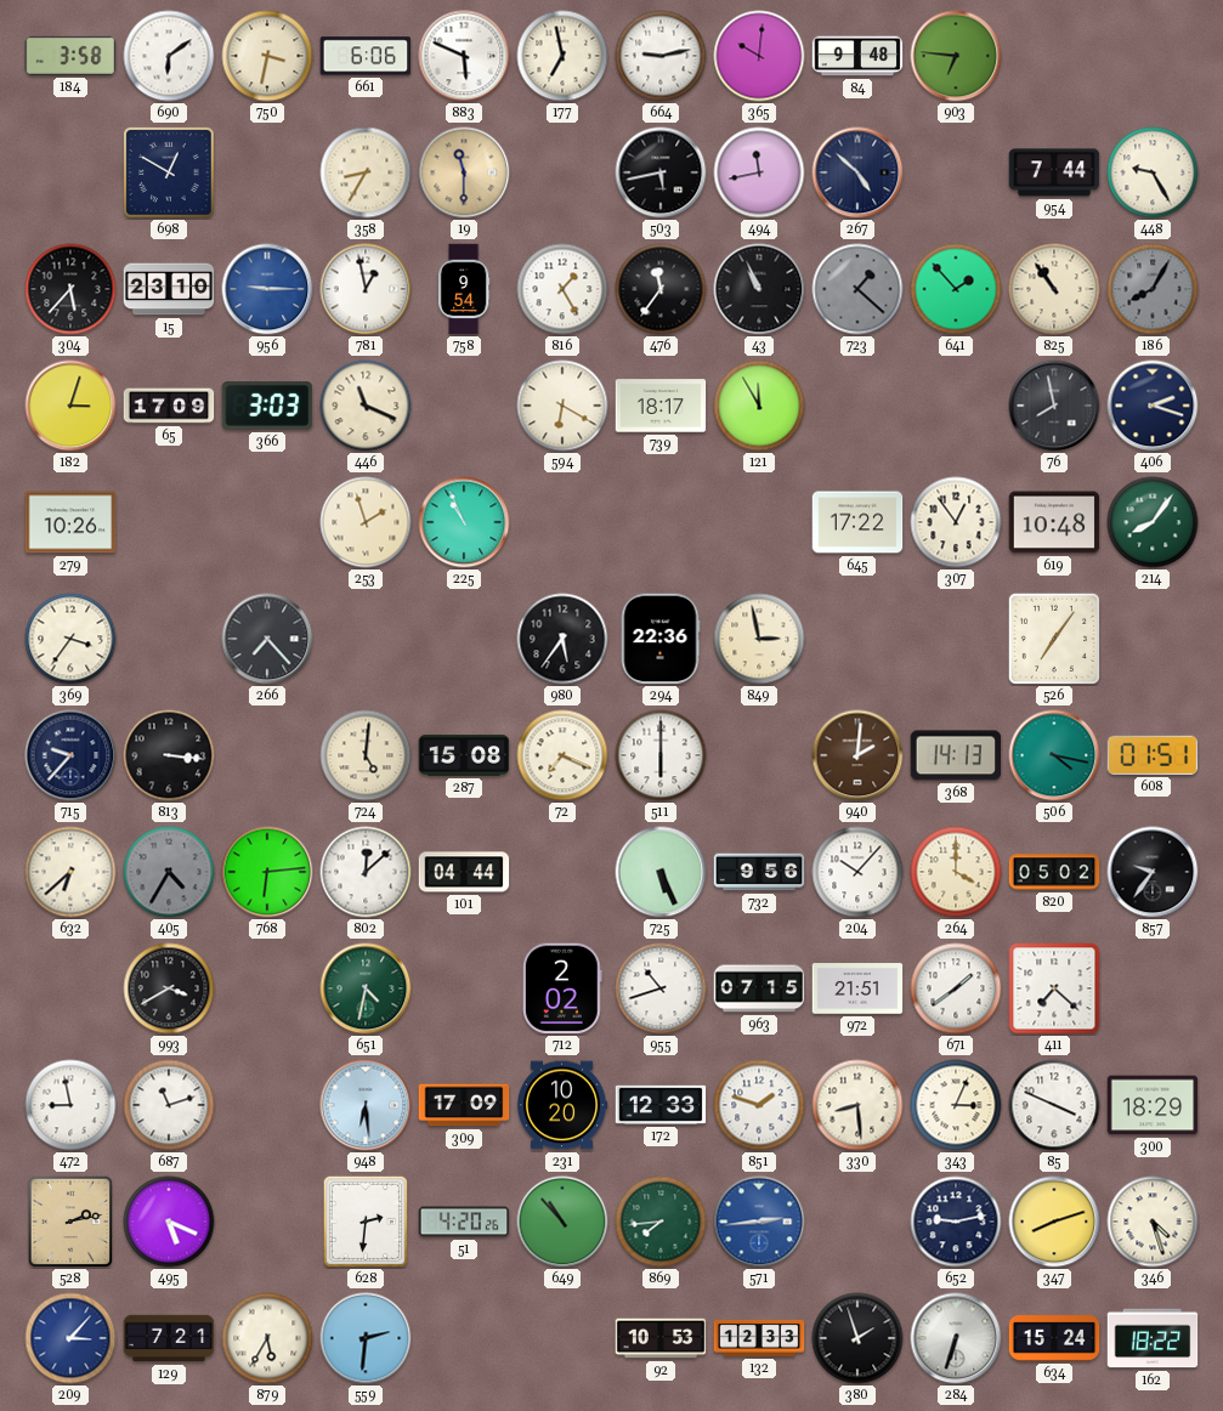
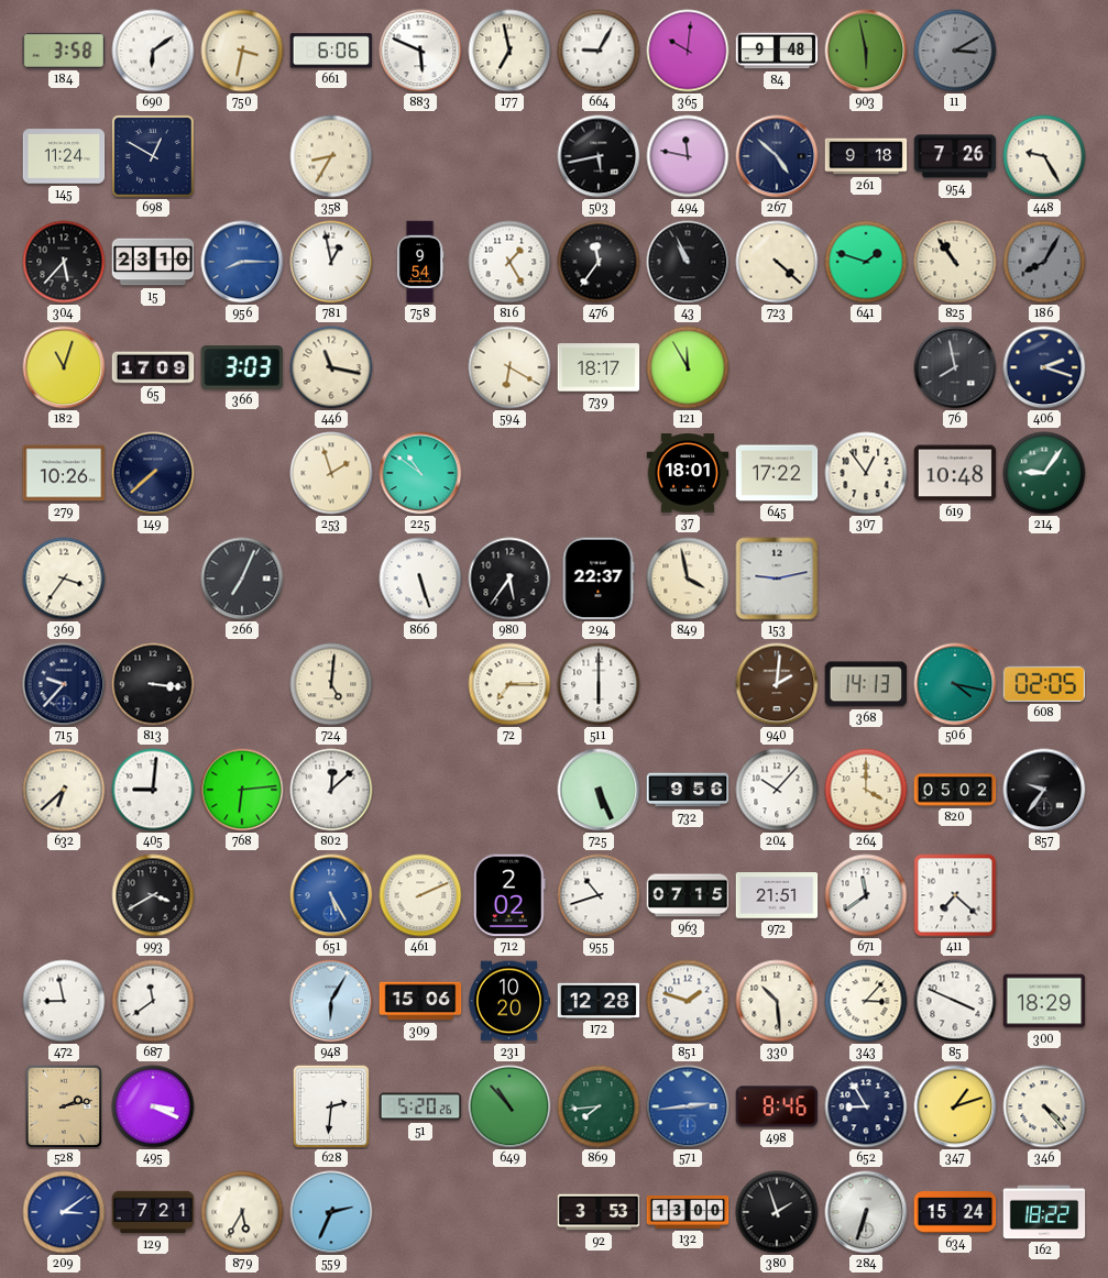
664: 9:13 -> 9:05 (599, 51)
903: 6:46 -> 5:58 (866, 51)
11: none -> 3:10 (955, 51)
145: none -> 11:24 (64, 156)
19: 11:30 -> none (464, 172)
494: 11:43 -> 11:47 (688, 156)
261: none -> 9:18 (866, 156)
954: 7:44 -> 7:26 (955, 156)
956: 9:15 -> 8:15 (242, 262)
723: 1:22 -> 4:22 (777, 262)
723 dial: grey -> cream (777, 262)
641: 1:53 -> 1:48 (866, 262)
182: 3:03 -> 11:03 (64, 367)
446: 11:19 -> 11:17 (331, 367)
149: none -> 7:38 (153, 473)
225: 10:56 -> 10:51 (420, 473)
37: none -> 18:01 (688, 473)
214: 8:06 -> 9:06 (1044, 473)
266: 7:23 -> 7:04 (242, 579)
866: none -> 5:27 (420, 579)
294: 22:36 -> 22:37 (599, 579)
849: 2:58 -> 3:58 (688, 579)
153: none -> 9:13 (777, 579)
526: 7:06 -> none (1054, 639)
287: 15:08 -> none (464, 755)
72: 7:19 -> 7:15 (509, 684)
608: 01:51 -> 02:05 (1044, 684)
405: 4:35 -> 9:01 (153, 790)
405 dial: grey -> white (153, 790)
101: 04:44 -> none (464, 872)
651: 4:32 -> 5:25 (331, 895)
651 dial: green -> blue (331, 895)
461: none -> 2:11 (420, 895)
671: 1:39 -> 11:39 (866, 895)
687: 11:12 -> 11:39 (153, 1001)
948: 6:29 -> 6:05 (331, 1001)
309: 17:09 -> 15:06 (420, 1001)
172: 12:33 -> 12:28 (599, 1001)
330: 8:29 -> 10:29 (777, 1001)
343: 3:04 -> 3:07 (866, 1001)
495: 5:19 -> 3:19 (153, 1106)
51: 4:20 -> 5:20 (420, 1106)
498: none -> 8:46 (777, 1106)
652: 9:13 -> 8:55 (866, 1106)
347: 8:12 -> 1:12 (955, 1106)
346: 4:27 -> 4:23 (1044, 1106)
209: 3:07 -> 3:09 (64, 1212)
559: 2:31 -> 2:34 (331, 1212)
92: 10:53 -> 3:53 (599, 1212)
132: 12:33 -> 13:00 (688, 1213)
